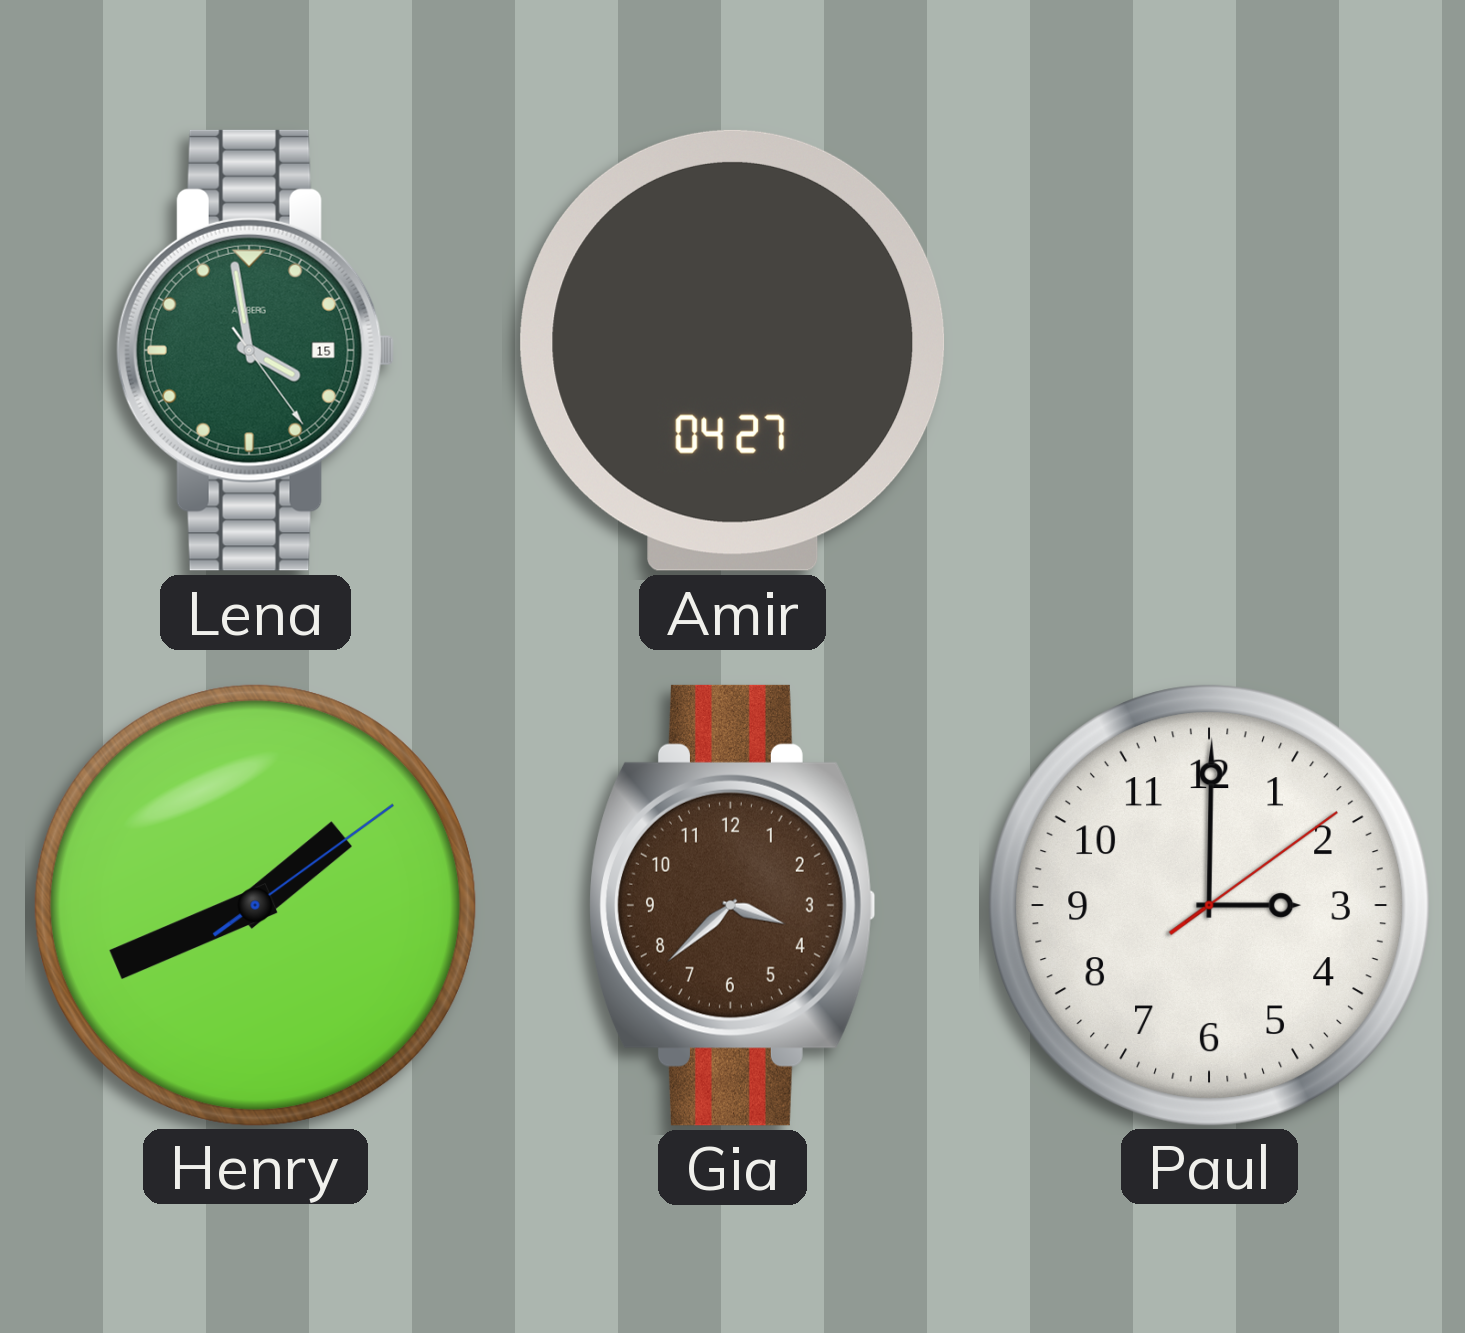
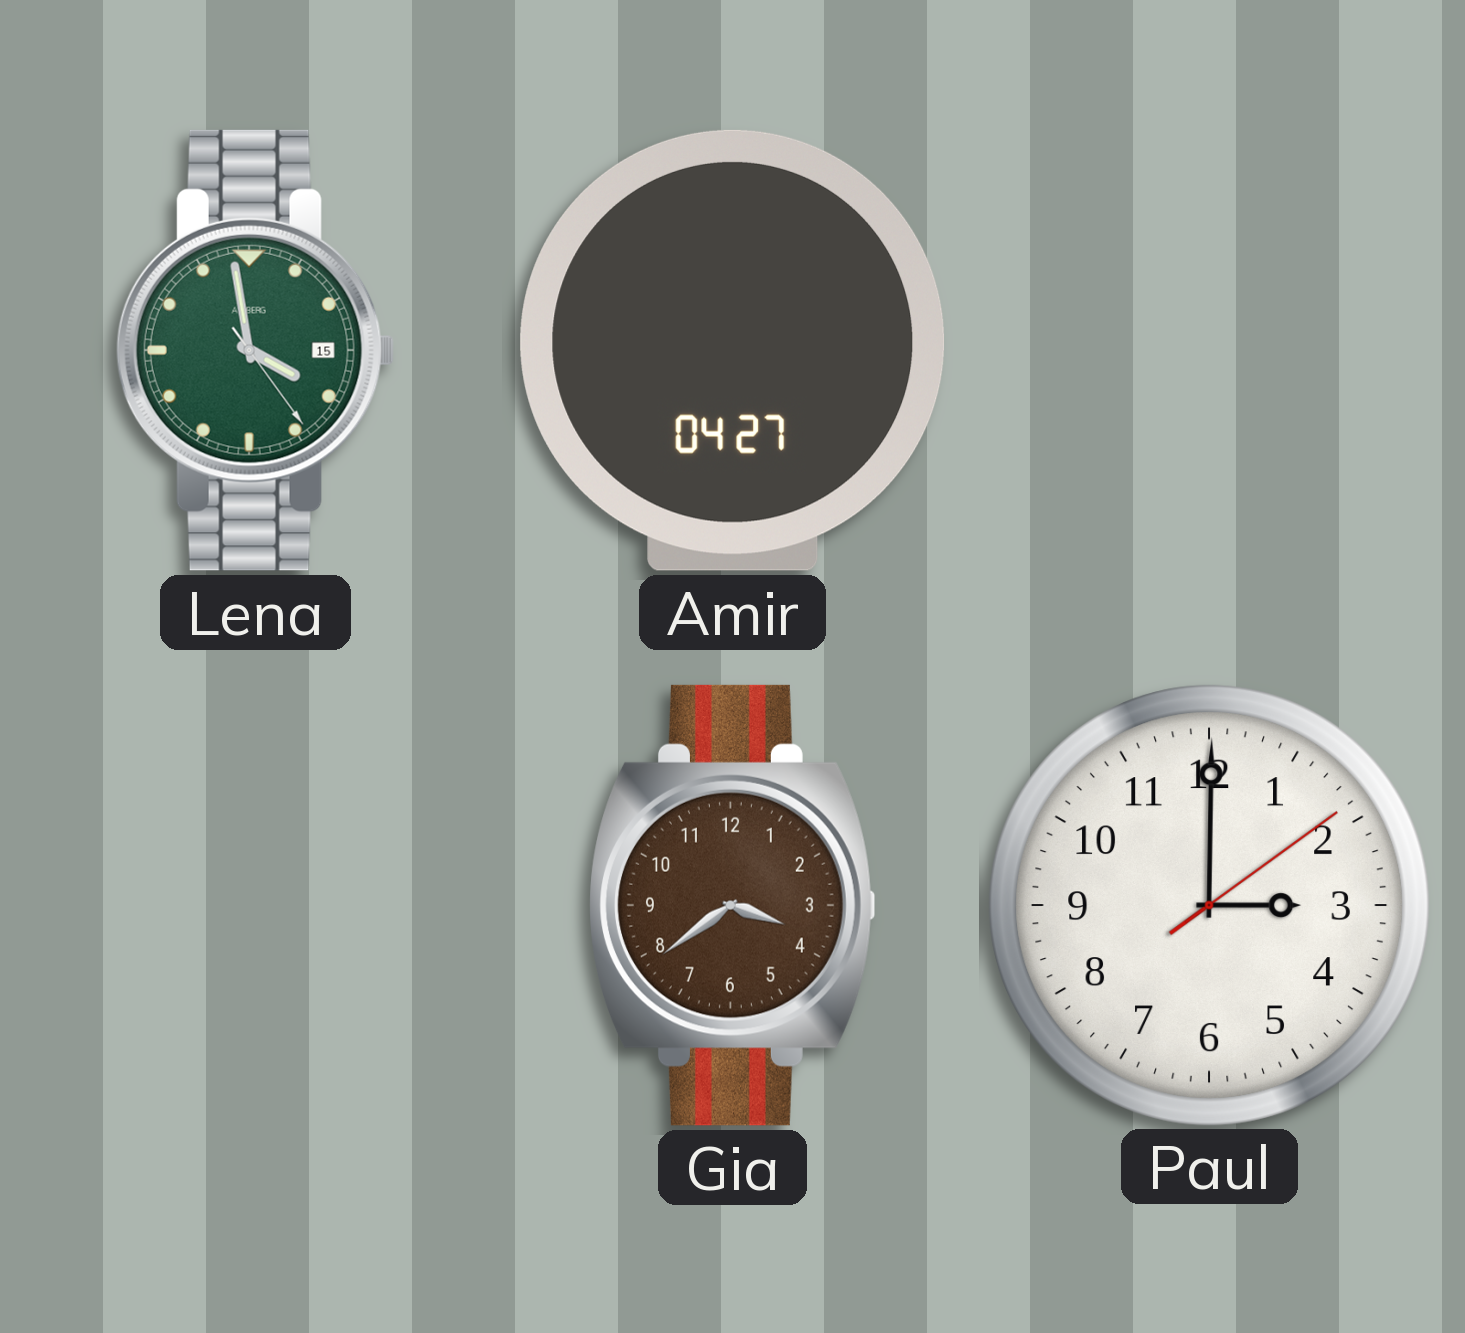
Henry: 1:41 -> none (255, 905)
Gia: 3:38 -> 3:39 (733, 905)
